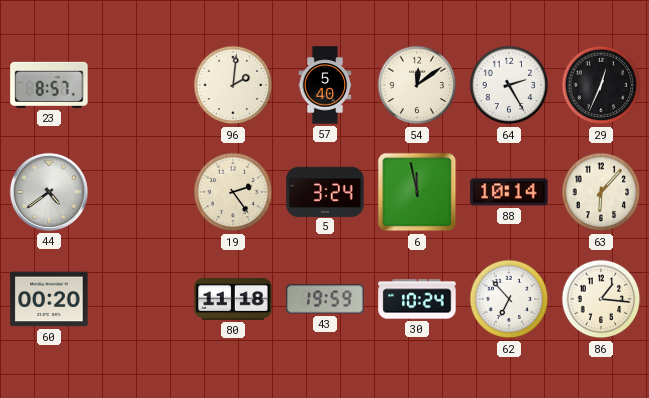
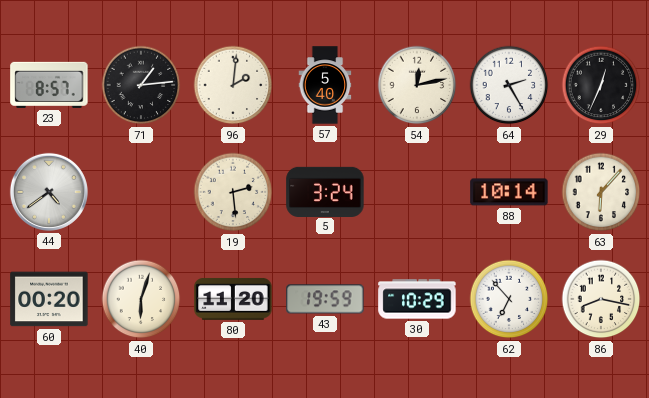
71: none -> 1:14 (141, 85)
54: 12:09 -> 12:13 (417, 85)
19: 2:24 -> 2:29 (233, 192)
6: 11:58 -> none (417, 192)
40: none -> 6:03 (141, 299)
80: 11:18 -> 11:20 (233, 299)
30: 10:24 -> 10:29 (417, 299)
86: 1:16 -> 8:17 (601, 299)
